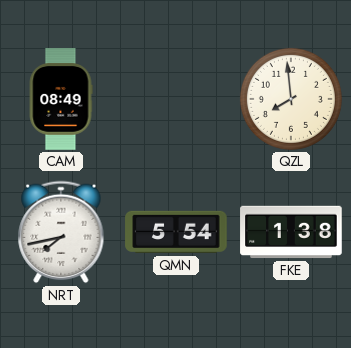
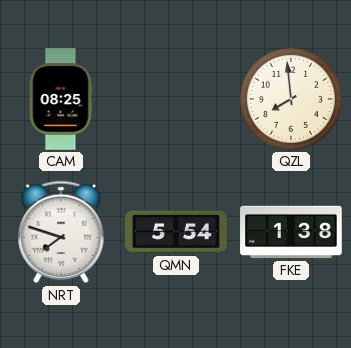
CAM: 08:49 -> 08:25 (61, 99)
NRT: 7:43 -> 7:48 (61, 232)
